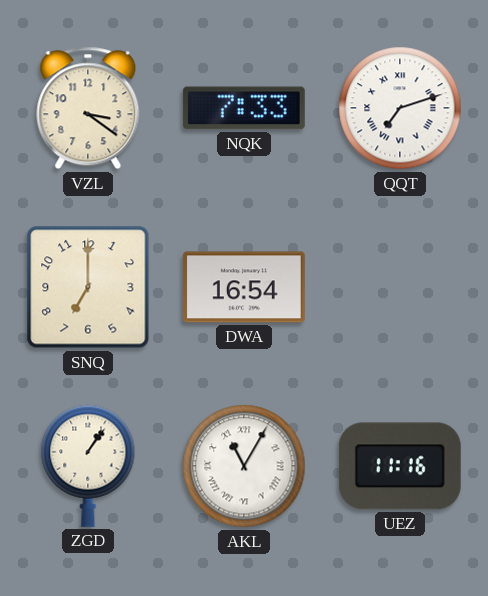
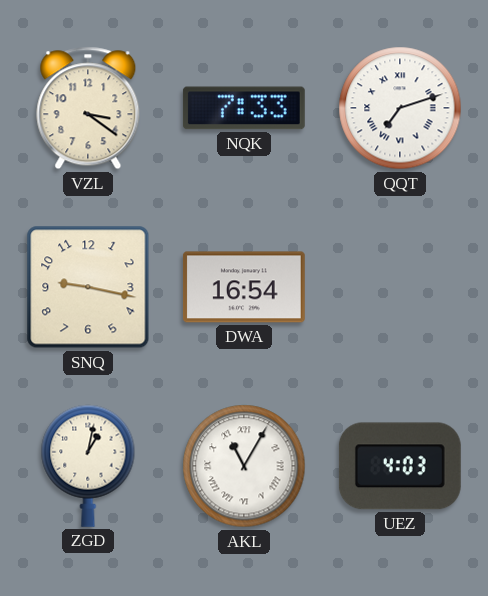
SNQ: 7:00 -> 9:17 (88, 287)
ZGD: 1:06 -> 1:02 (88, 466)
UEZ: 11:16 -> 4:03 (400, 466)
